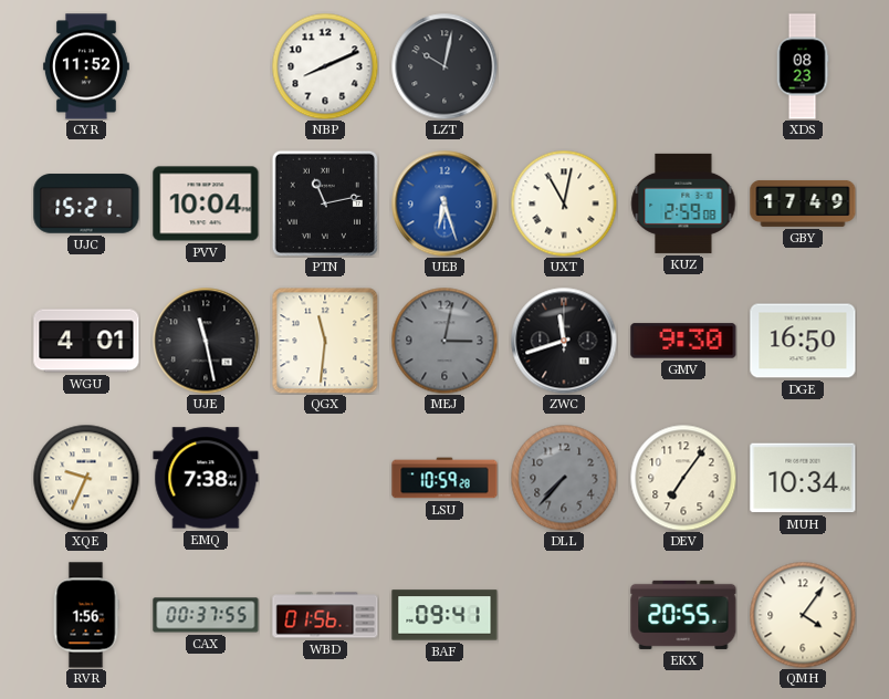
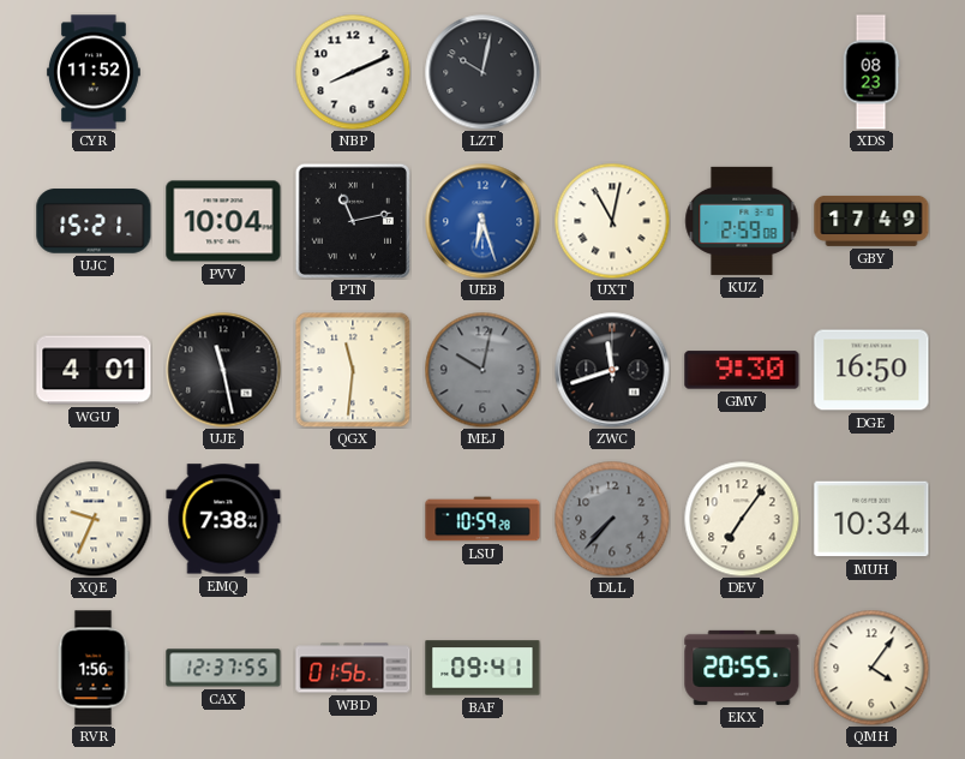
MEJ: 3:02 -> 10:02 (482, 370)
CAX: 00:37 -> 12:37 (223, 668)
